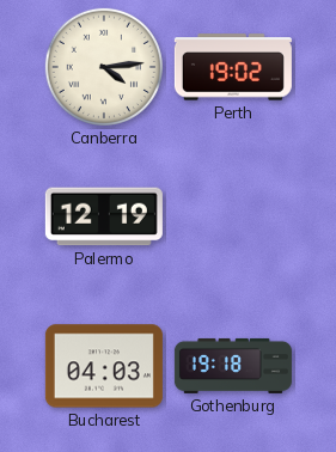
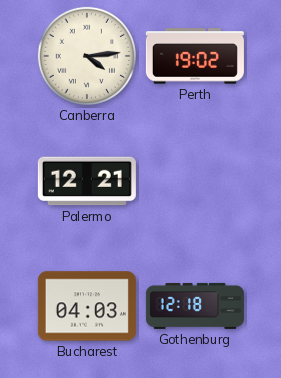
Palermo: 12:19 -> 12:21 (87, 181)
Gothenburg: 19:18 -> 12:18 (195, 306)
